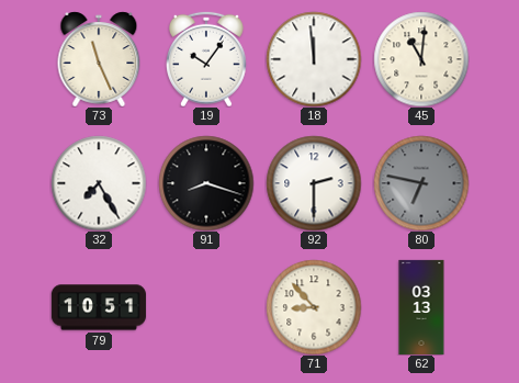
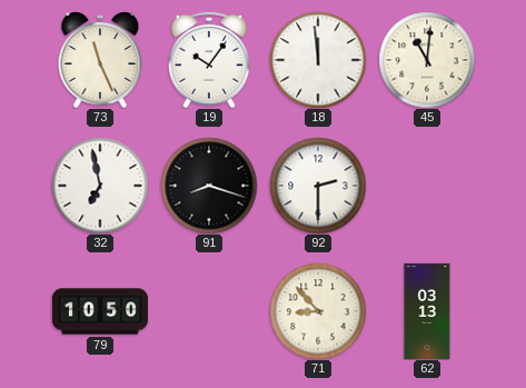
32: 7:25 -> 6:58 (100, 186)
80: 6:47 -> none (421, 183)
79: 10:51 -> 10:50 (100, 311)
